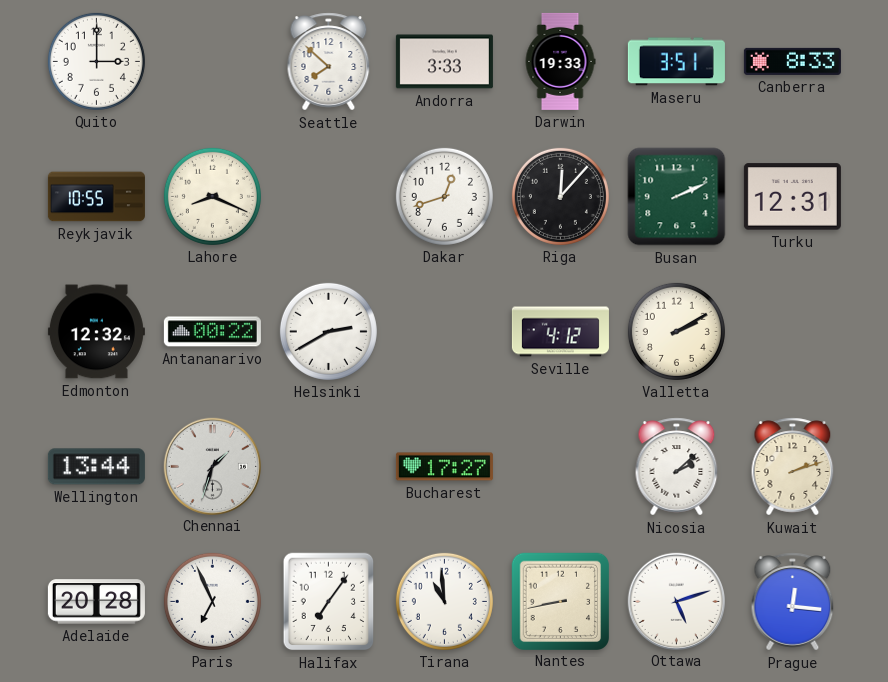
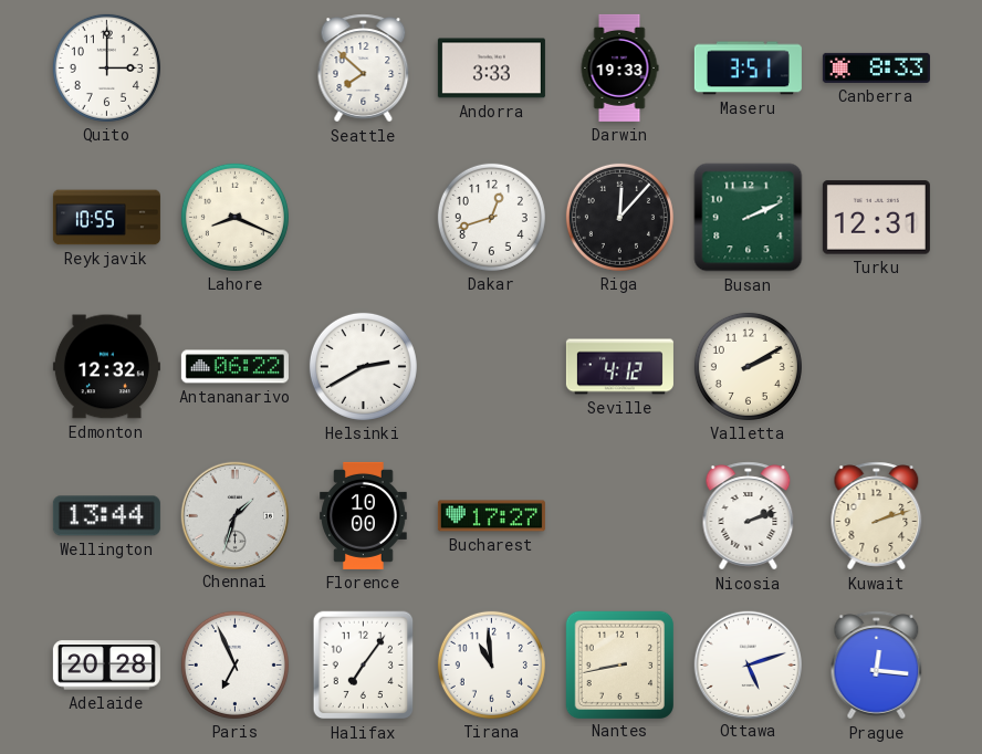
Antananarivo: 00:22 -> 06:22 (234, 367)
Florence: none -> 10:00 (364, 515)
Nicosia: 2:08 -> 2:12 (749, 516)
